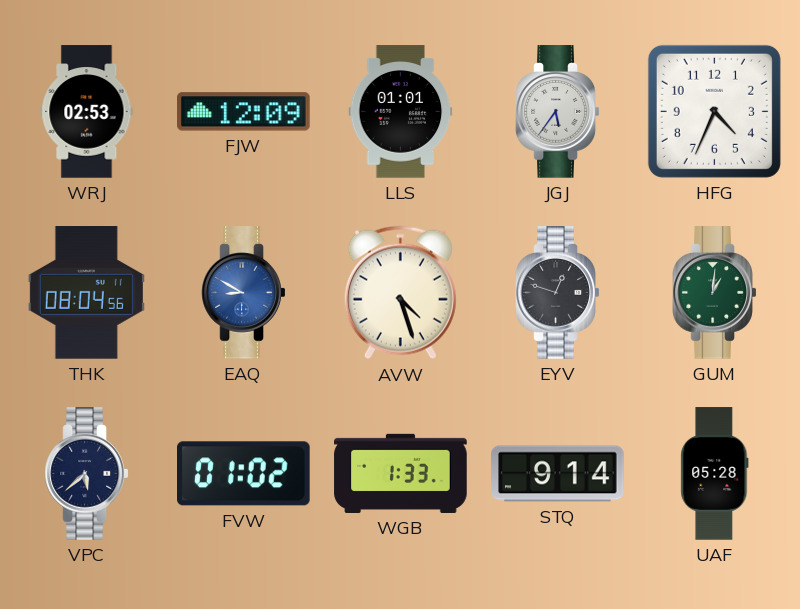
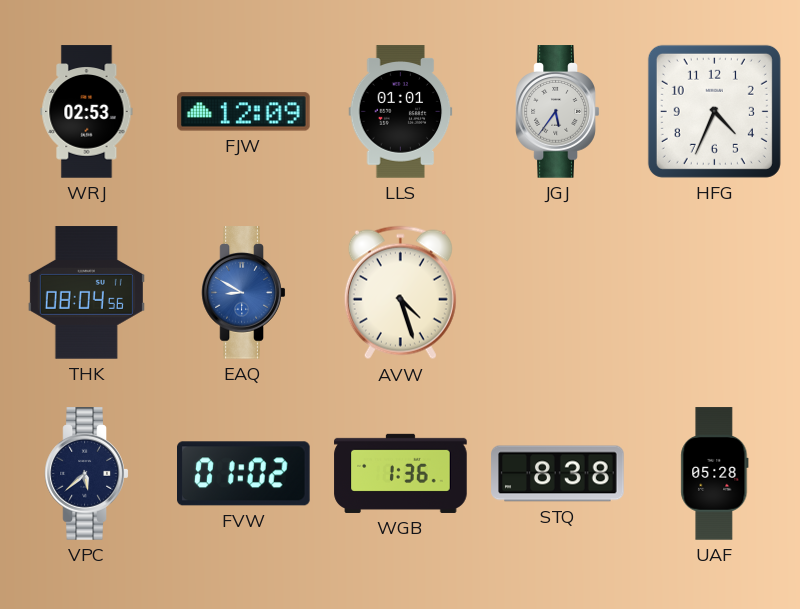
EYV: 12:48 -> none (558, 293)
GUM: 1:01 -> none (715, 293)
WGB: 1:33 -> 1:36 (401, 473)
STQ: 9:14 -> 8:38 (558, 474)
